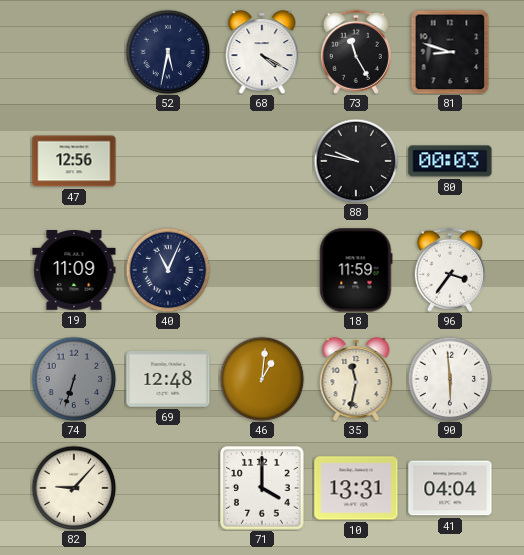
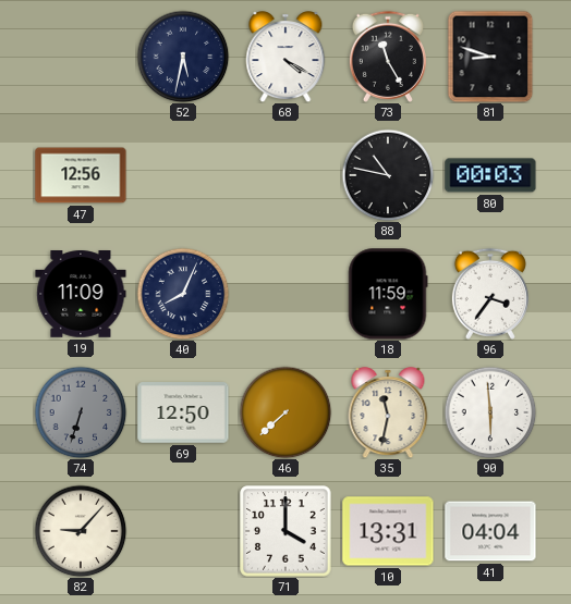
88: 9:47 -> 10:47 (388, 175)
40: 11:04 -> 8:04 (183, 294)
69: 12:48 -> 12:50 (183, 412)
46: 1:01 -> 7:38 (285, 412)
